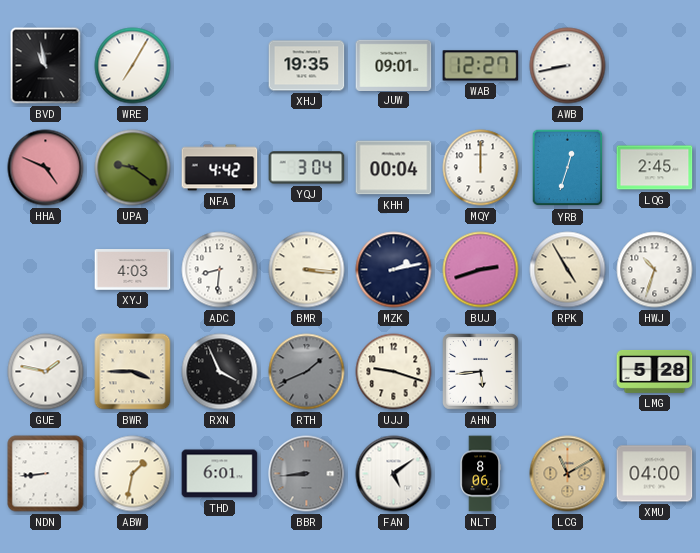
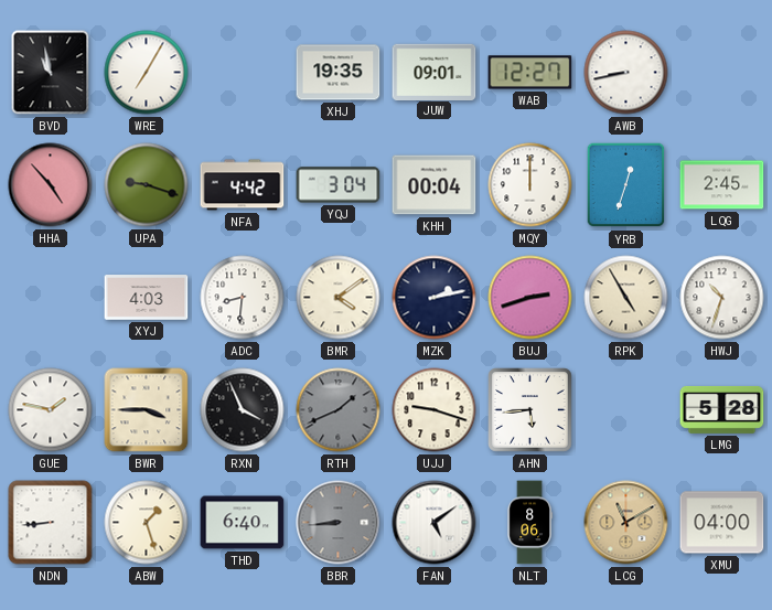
HHA: 4:49 -> 4:53 (51, 185)
UPA: 9:21 -> 9:18 (147, 185)
BMR: 3:16 -> 4:09 (339, 298)
ABW: 1:32 -> 1:27 (147, 523)
THD: 6:01 -> 6:40 (243, 523)
